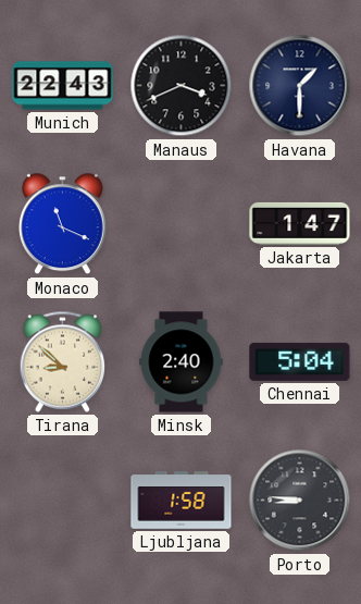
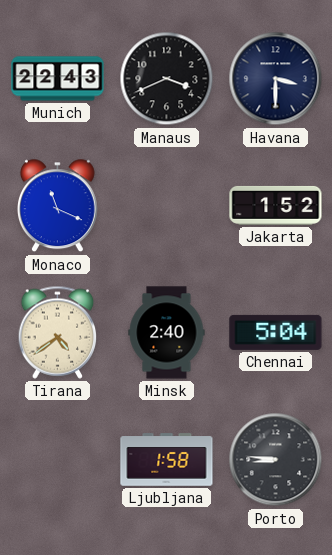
Havana: 1:30 -> 3:30 (276, 79)
Jakarta: 1:47 -> 1:52 (276, 205)
Tirana: 8:52 -> 4:39 (58, 332)
